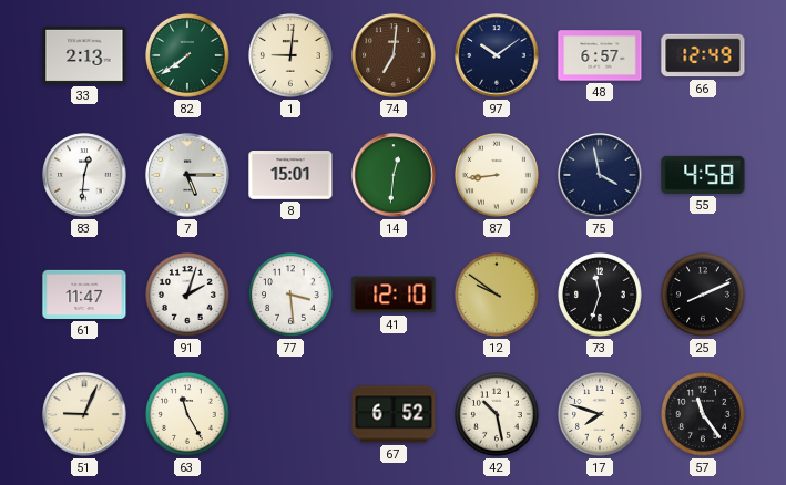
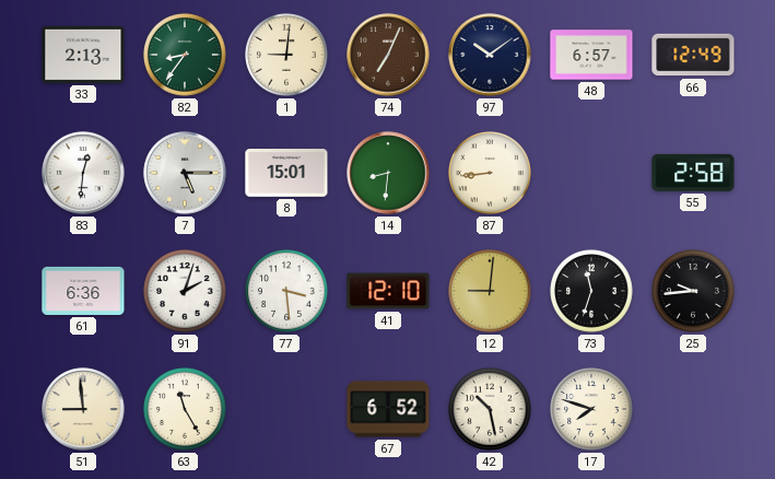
82: 7:39 -> 8:36 (186, 56)
74: 7:01 -> 7:04 (388, 55)
14: 12:31 -> 8:31 (388, 173)
75: 3:58 -> none (600, 175)
55: 4:58 -> 2:58 (693, 173)
61: 11:47 -> 6:36 (83, 291)
12: 9:51 -> 9:01 (491, 292)
25: 8:11 -> 9:44 (694, 292)
51: 9:04 -> 8:59 (83, 409)
57: 11:24 -> none (704, 415)
